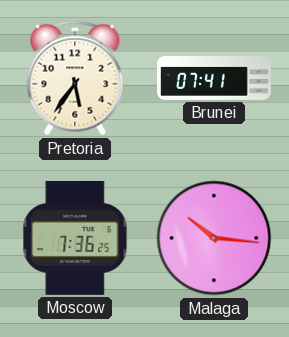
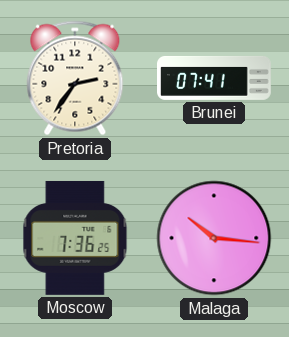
Pretoria: 5:36 -> 2:36 (75, 78)
